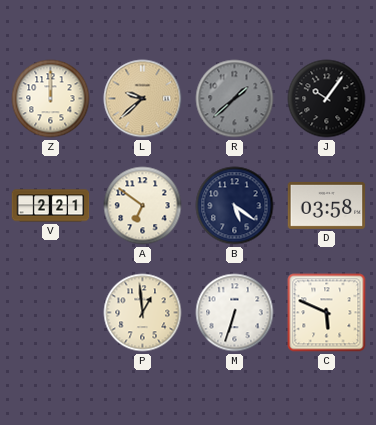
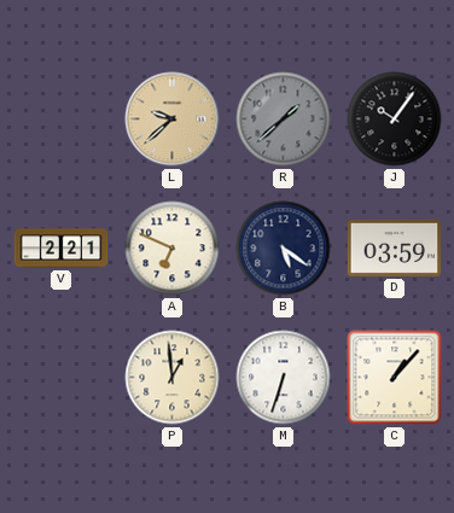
Z: 12:00 -> none (51, 99)
A: 6:51 -> 6:49 (173, 249)
D: 03:58 -> 03:59 (395, 247)
C: 5:49 -> 1:07 (395, 378)
